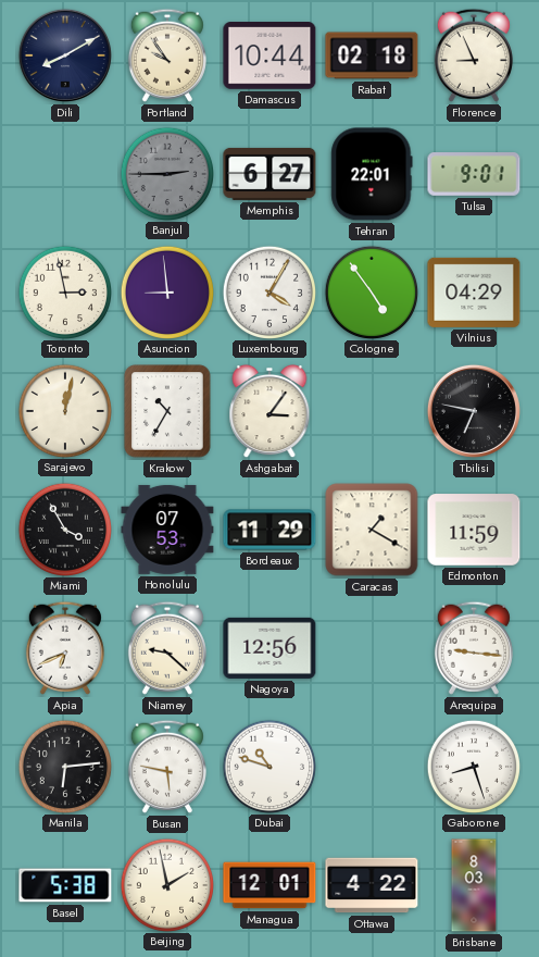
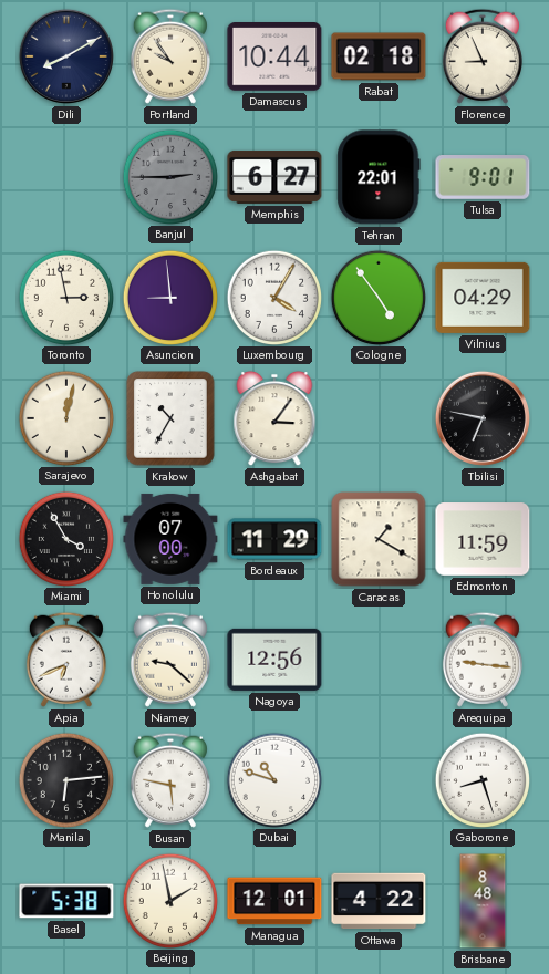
Honolulu: 07:53 -> 07:00 (170, 539)
Brisbane: 8:03 -> 8:48 (483, 901)
